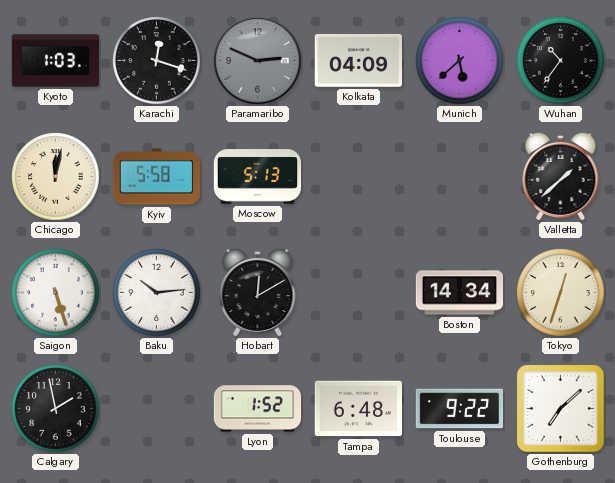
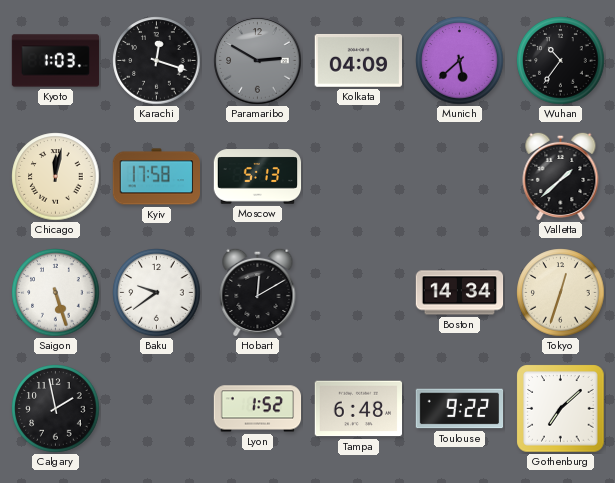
Paramaribo: 2:49 -> 2:50 (258, 61)
Kyiv: 5:58 -> 17:58 (156, 177)
Baku: 10:14 -> 9:39 (157, 293)
